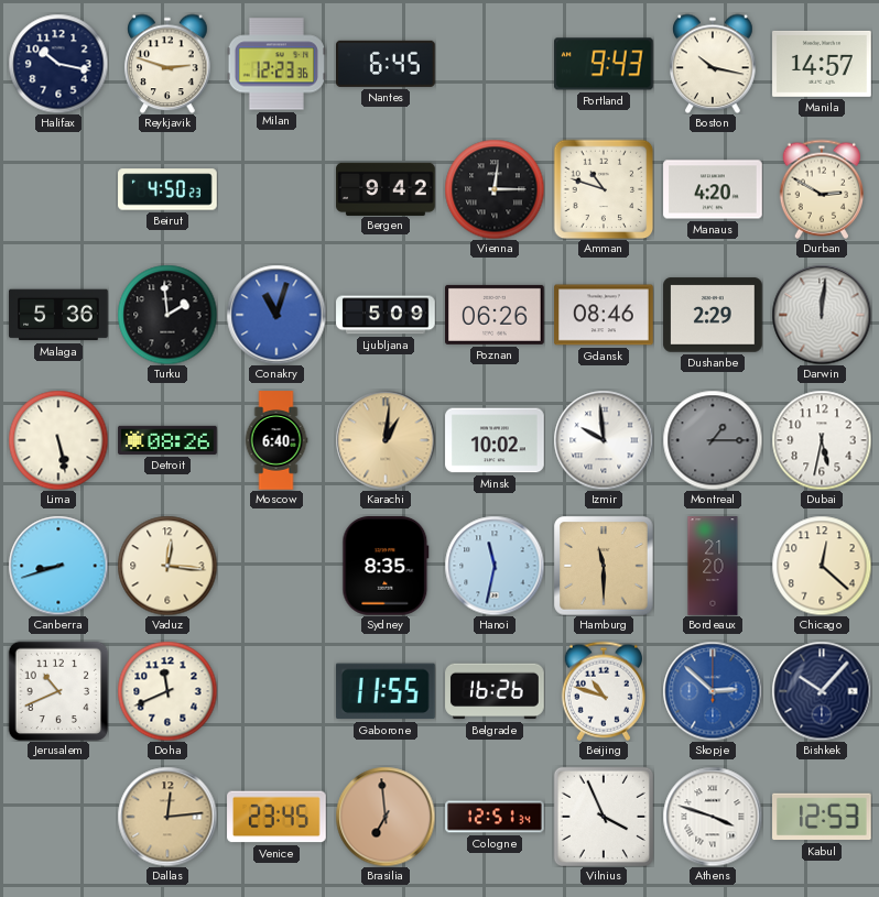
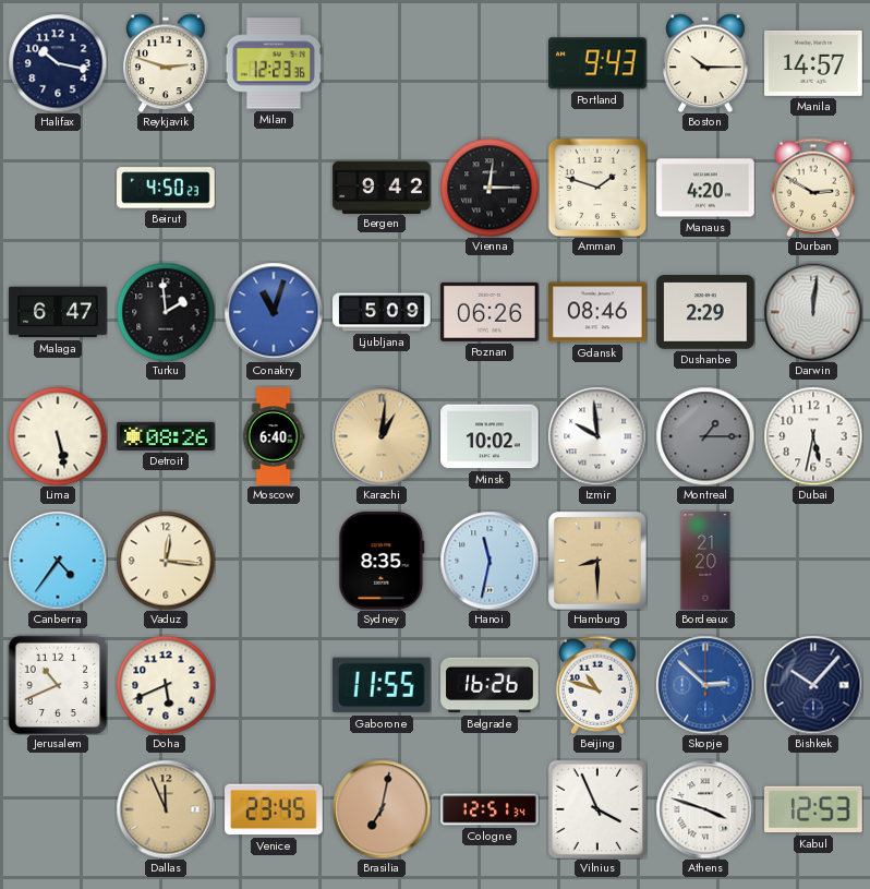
Nantes: 6:45 -> none (387, 64)
Boston: 10:17 -> 10:15 (705, 63)
Amman: 10:48 -> 1:48 (597, 188)
Malaga: 5:36 -> 6:47 (58, 312)
Canberra: 8:42 -> 4:36 (58, 561)
Hamburg: 11:30 -> 8:30 (597, 561)
Chicago: 12:22 -> none (822, 566)
Doha: 11:41 -> 5:41 (166, 685)
Dallas: 12:14 -> 11:56 (166, 809)
Brasilia: 6:59 -> 7:02 (382, 809)
